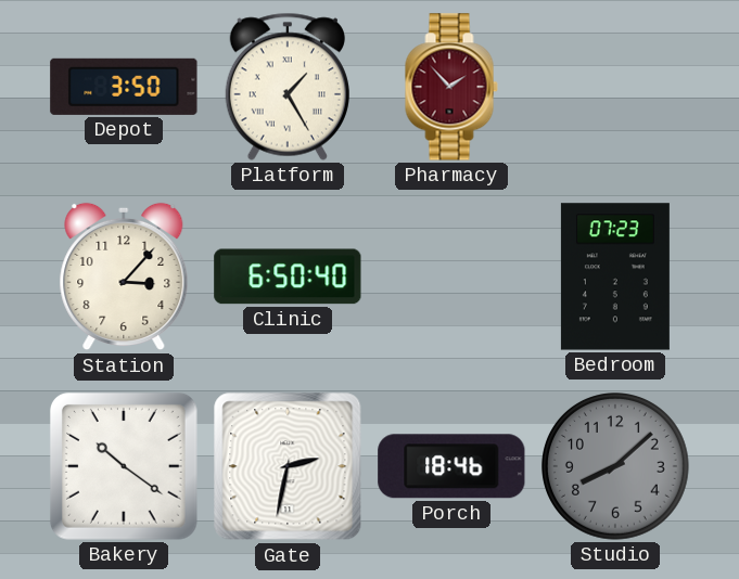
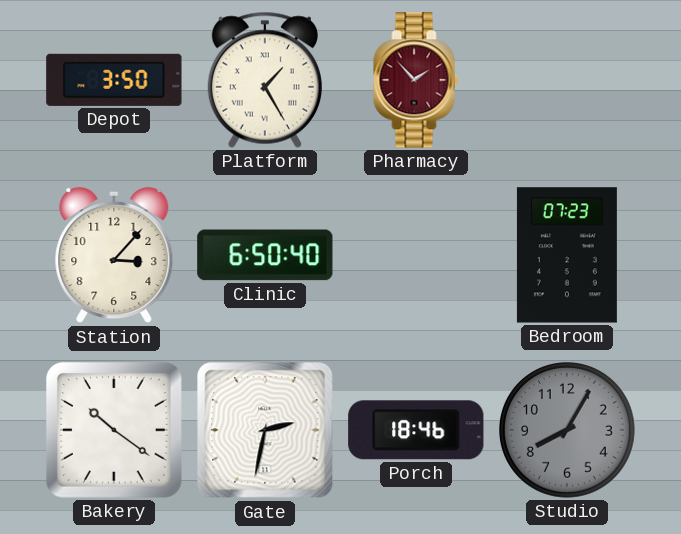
Studio: 8:08 -> 8:05 (568, 431)
